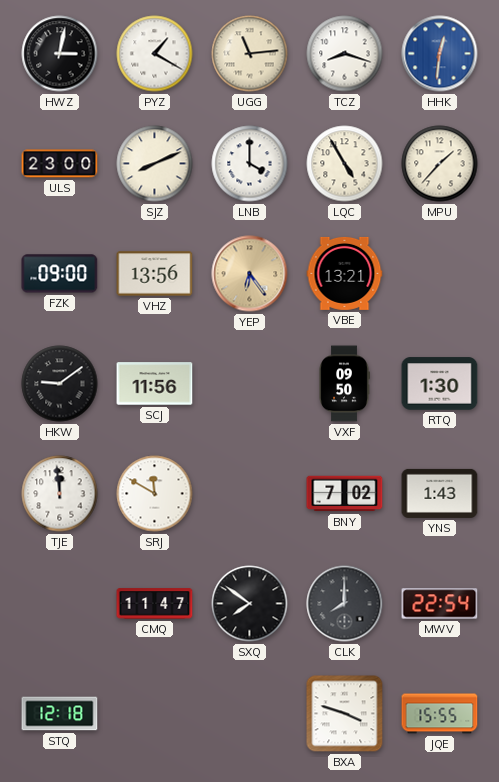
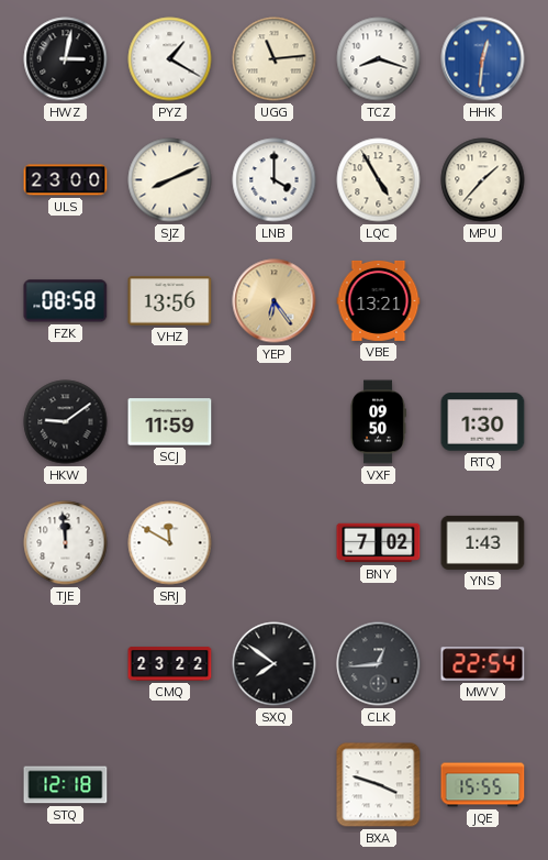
FZK: 09:00 -> 08:58 (66, 301)
SCJ: 11:56 -> 11:59 (170, 422)
CMQ: 11:47 -> 23:22 (170, 664)
CLK: 8:00 -> 12:44 (379, 664)
